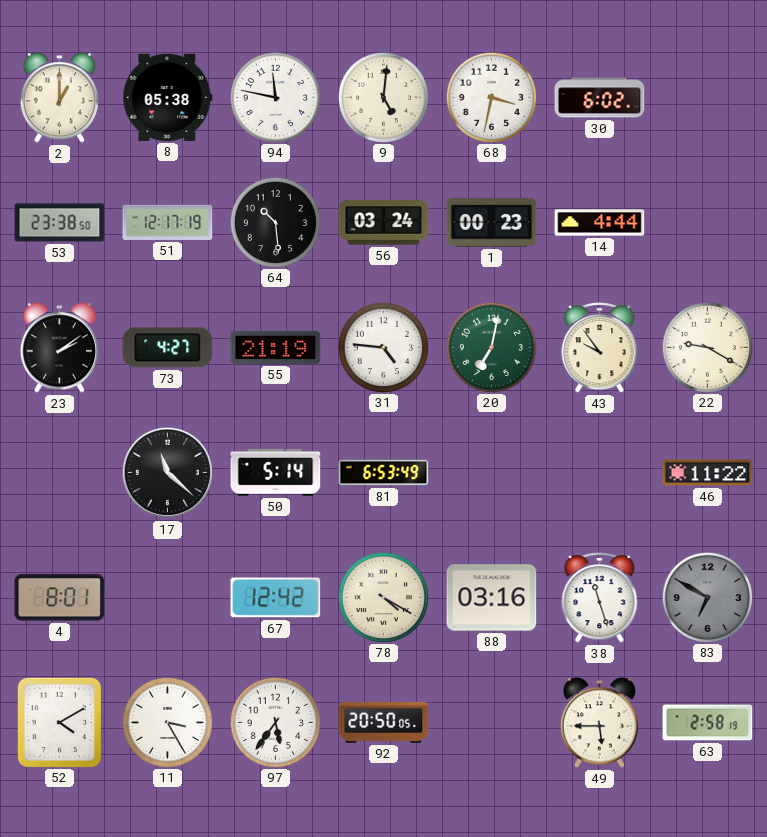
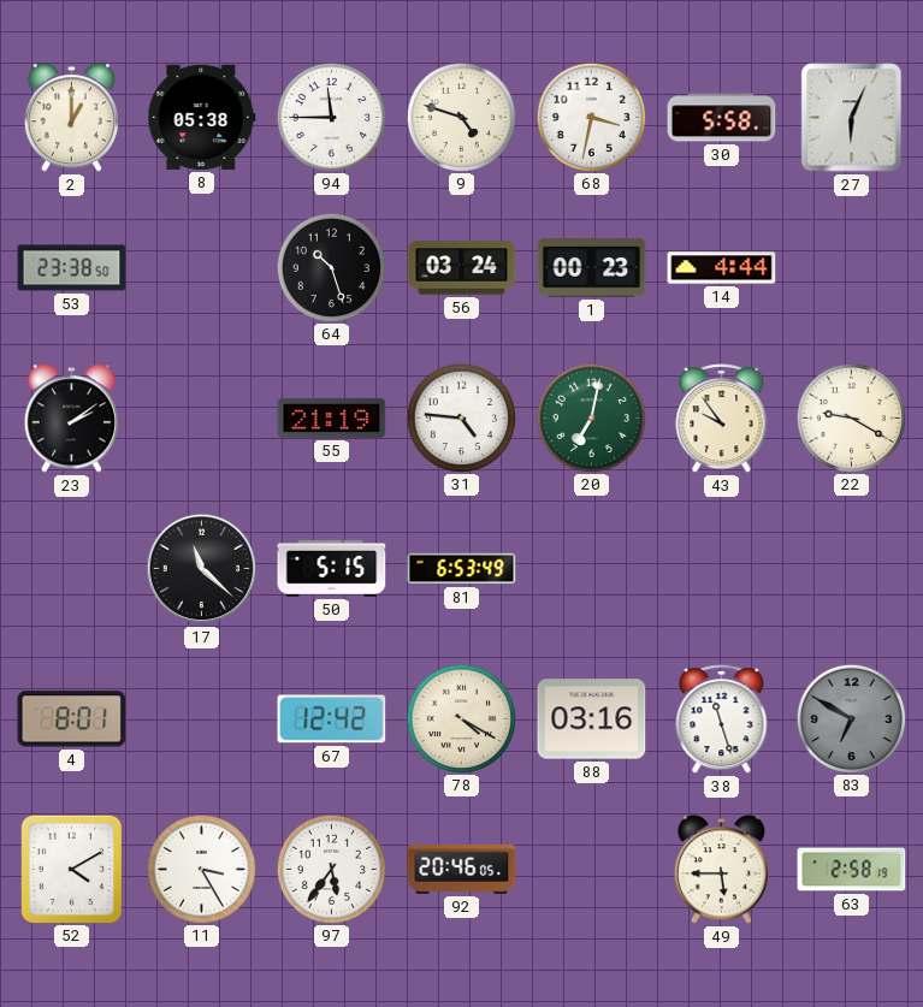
94: 11:47 -> 11:45 (331, 117)
9: 5:01 -> 4:48 (461, 117)
30: 6:02 -> 5:58 (722, 118)
27: none -> 6:04 (852, 118)
51: 12:17 -> none (168, 222)
64: 10:29 -> 10:27 (331, 267)
73: 4:27 -> none (168, 348)
50: 5:14 -> 5:15 (332, 568)
46: 11:22 -> none (708, 473)
92: 20:50 -> 20:46 (462, 869)
